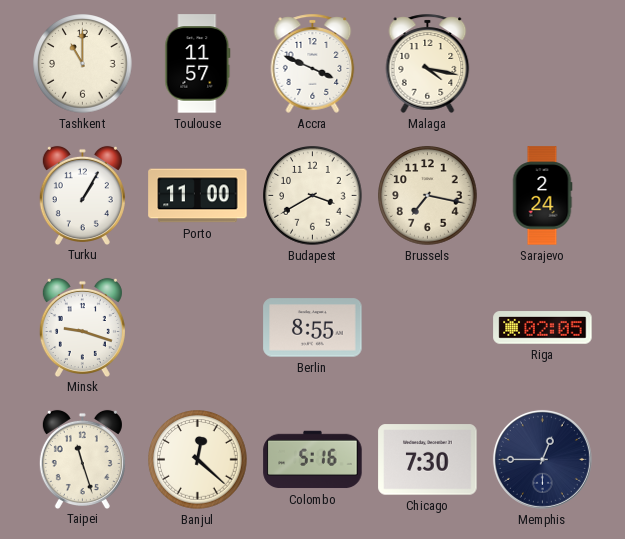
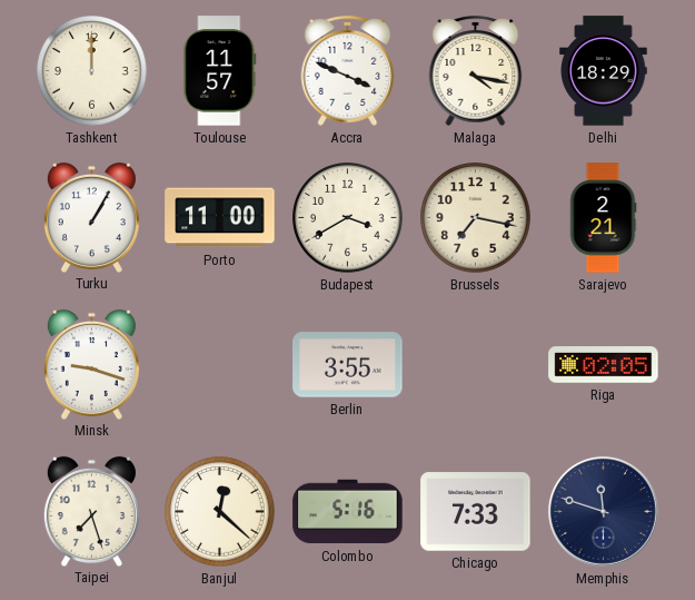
Tashkent: 11:00 -> 12:00 (92, 71)
Delhi: none -> 18:29 (604, 71)
Sarajevo: 2:24 -> 2:21 (603, 218)
Berlin: 8:55 -> 3:55 (348, 365)
Taipei: 11:27 -> 7:27 (91, 511)
Chicago: 7:30 -> 7:33 (476, 512)
Memphis: 12:45 -> 11:48 (603, 511)
